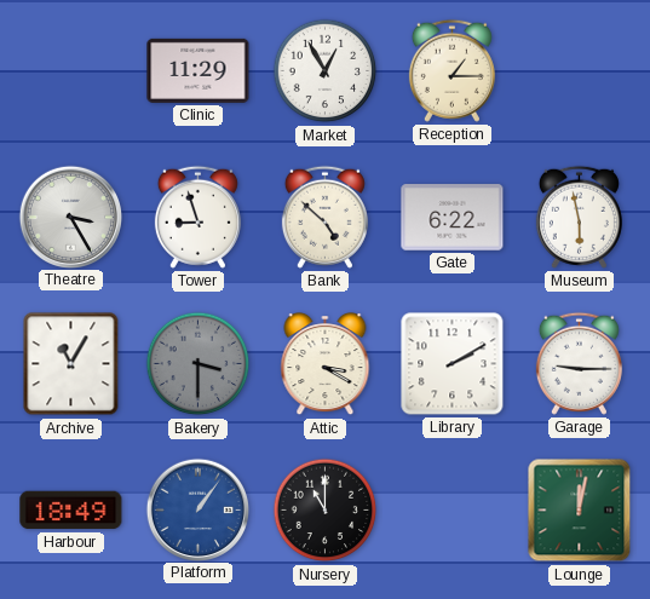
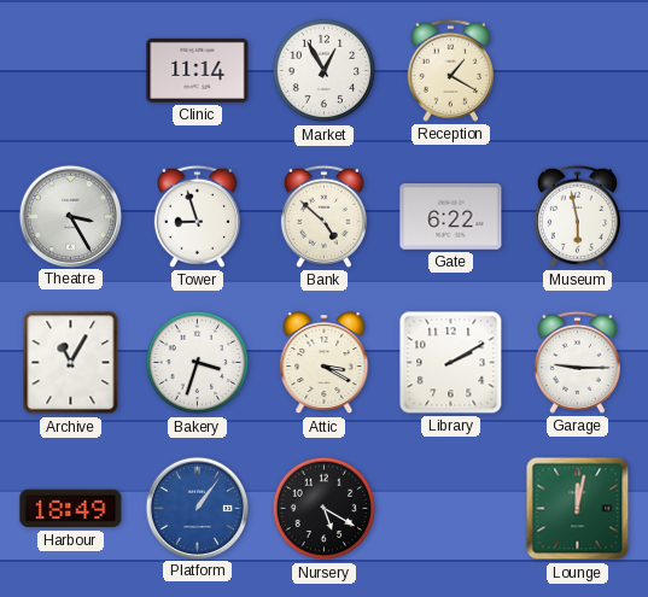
Clinic: 11:29 -> 11:14 (198, 70)
Reception: 1:15 -> 1:20 (450, 70)
Bakery: 3:30 -> 3:33 (198, 363)
Bakery dial: grey -> white (198, 363)
Nursery: 11:00 -> 5:20 (325, 509)
